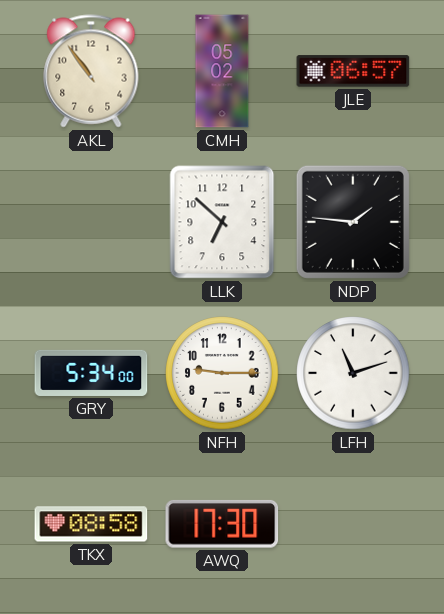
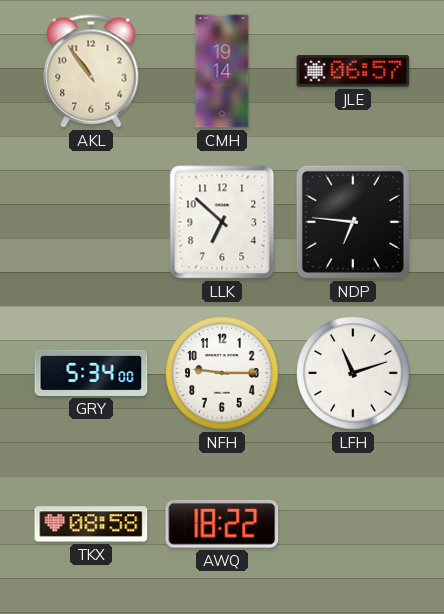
CMH: 05:02 -> 19:14 (222, 71)
NDP: 1:46 -> 6:46 (353, 222)
AWQ: 17:30 -> 18:22 (222, 524)
